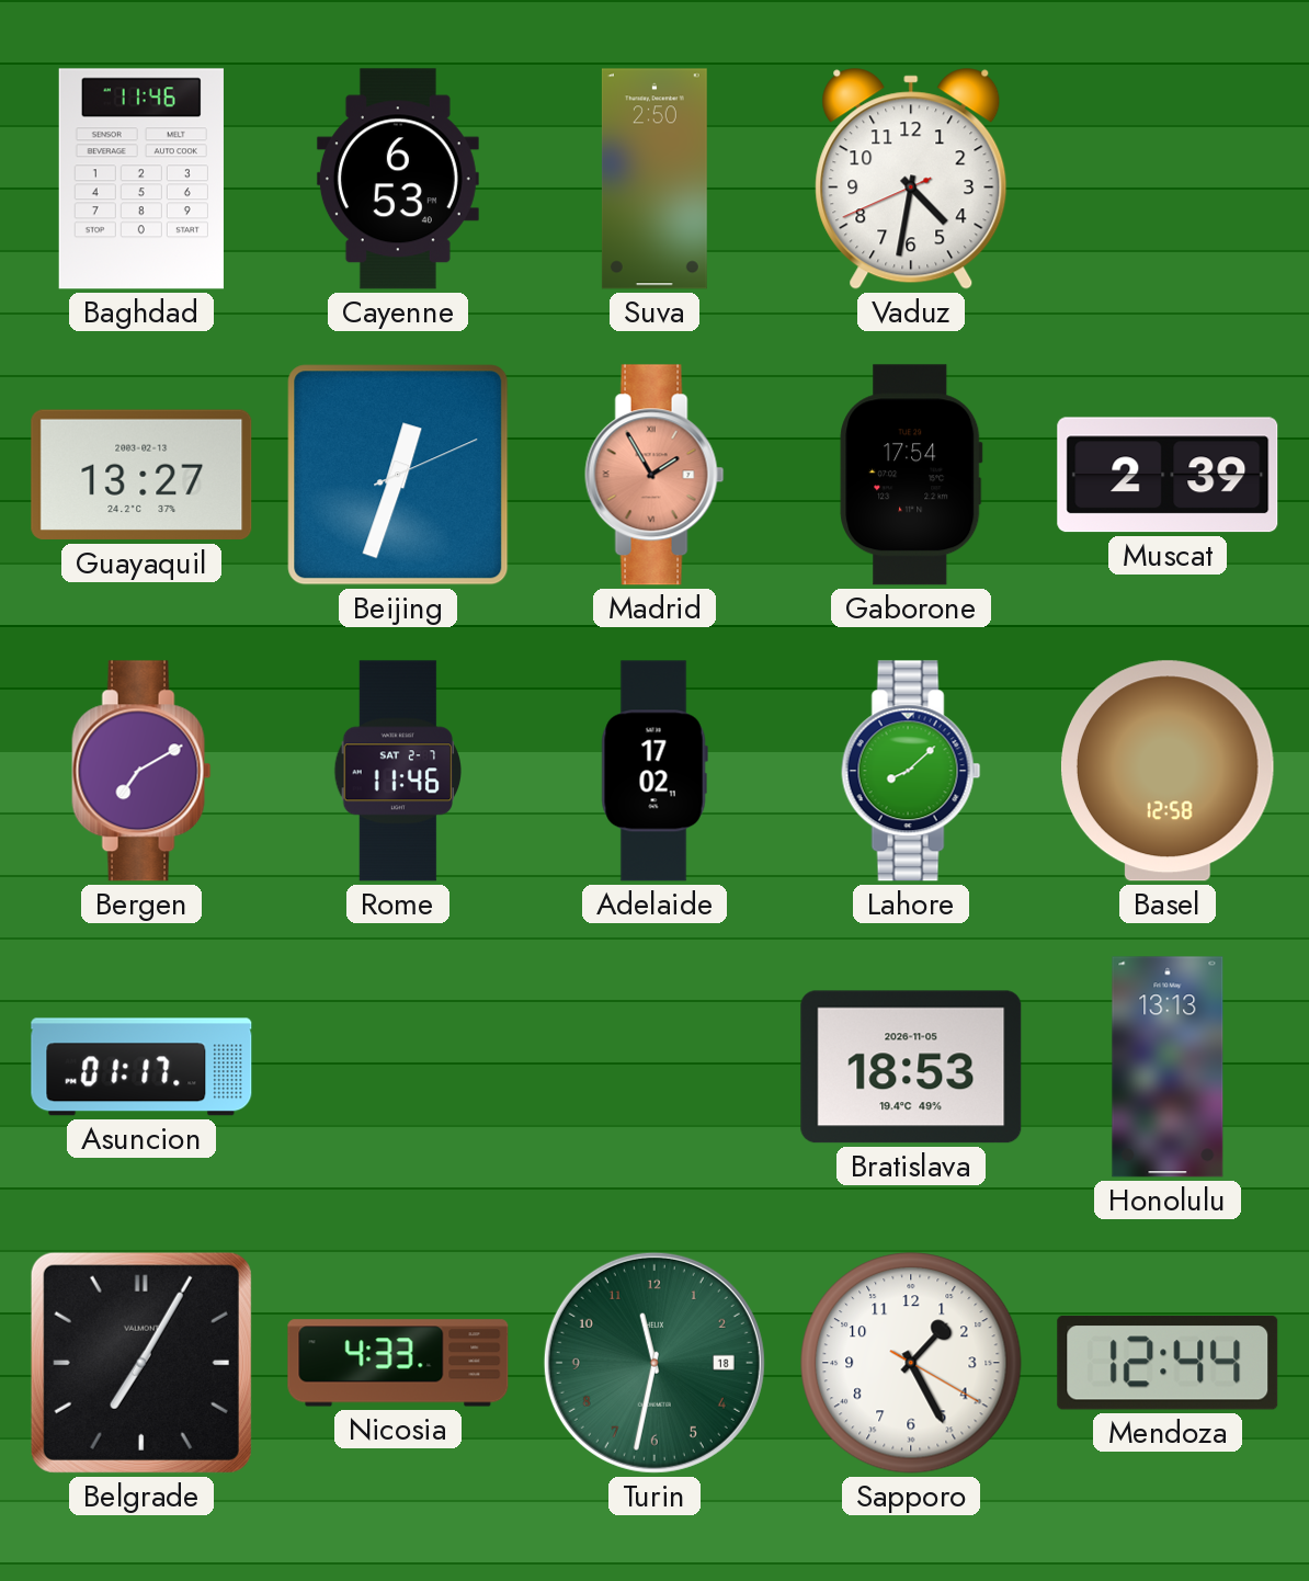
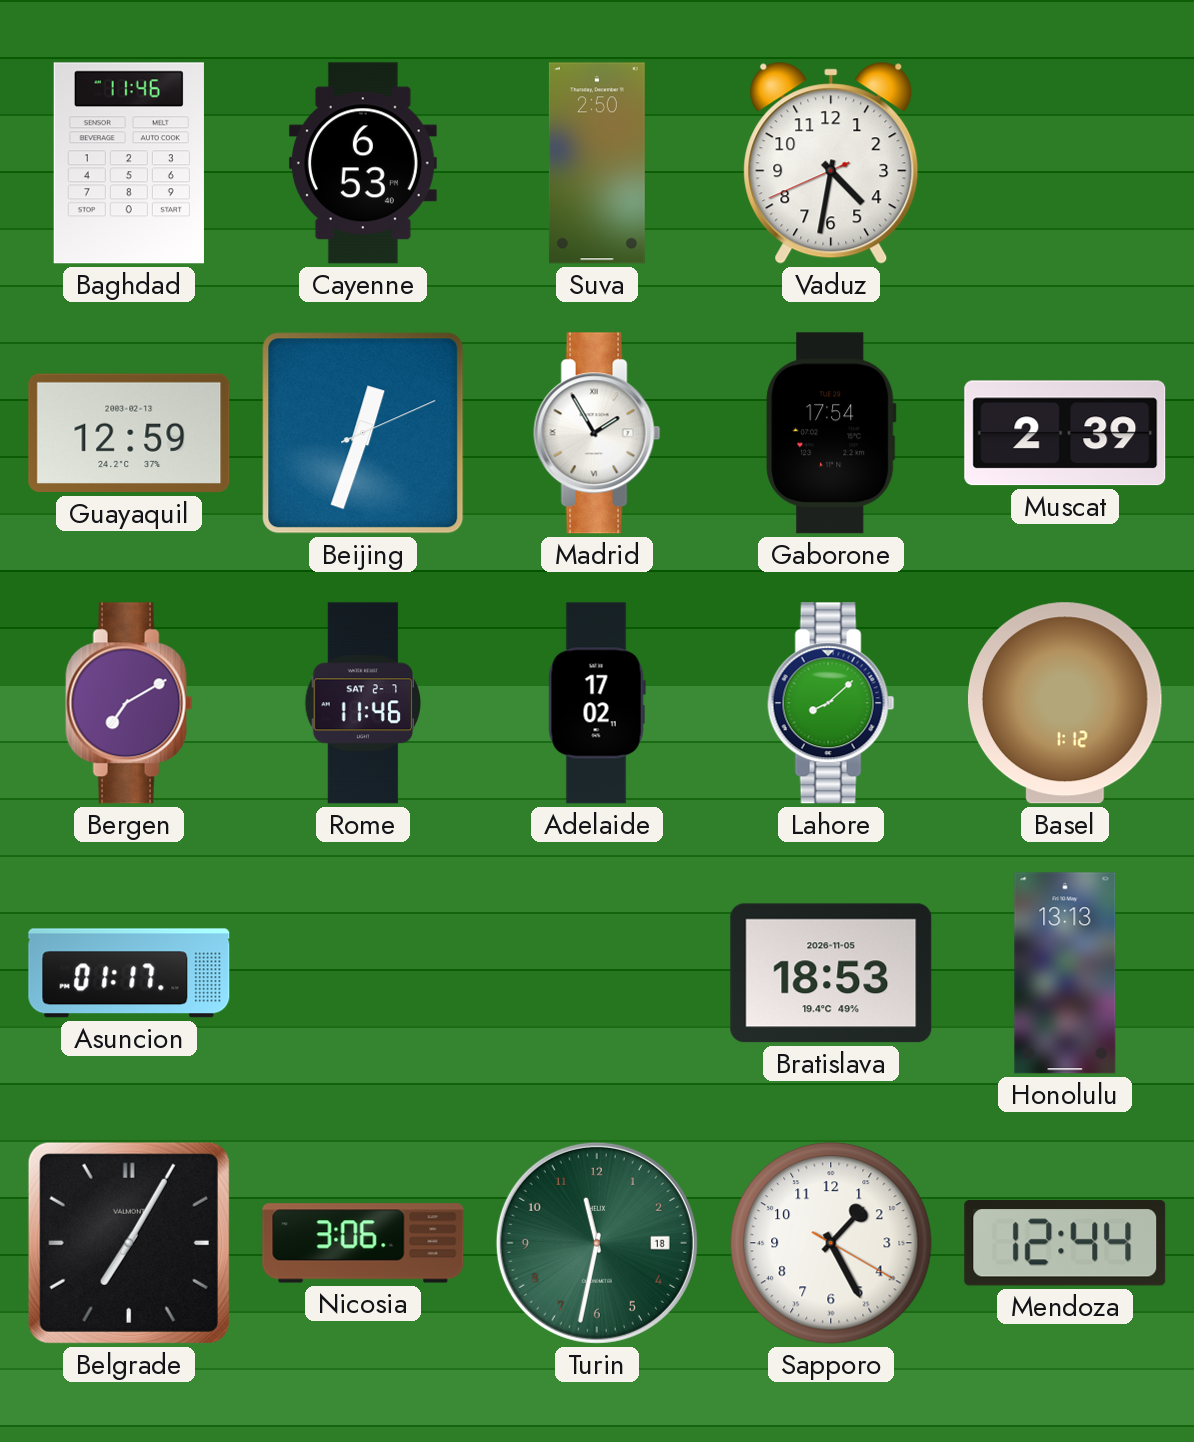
Guayaquil: 13:27 -> 12:59 (129, 433)
Madrid dial: salmon -> white (597, 433)
Basel: 12:58 -> 1:12 (1065, 703)
Nicosia: 4:33 -> 3:06 (363, 1243)
